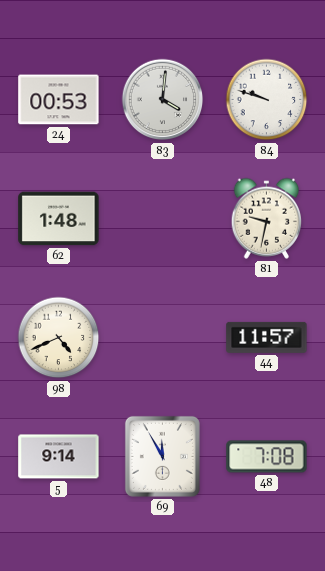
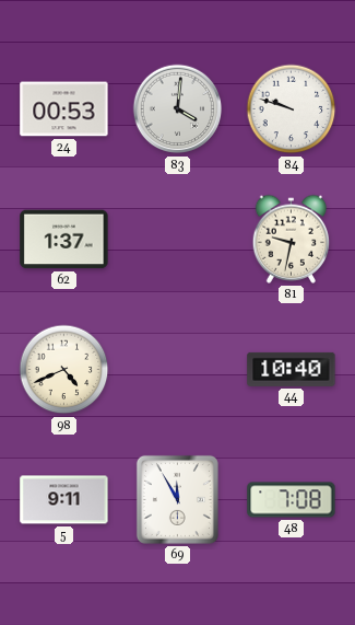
62: 1:48 -> 1:37 (64, 240)
44: 11:57 -> 10:40 (292, 369)
5: 9:14 -> 9:11 (64, 500)
